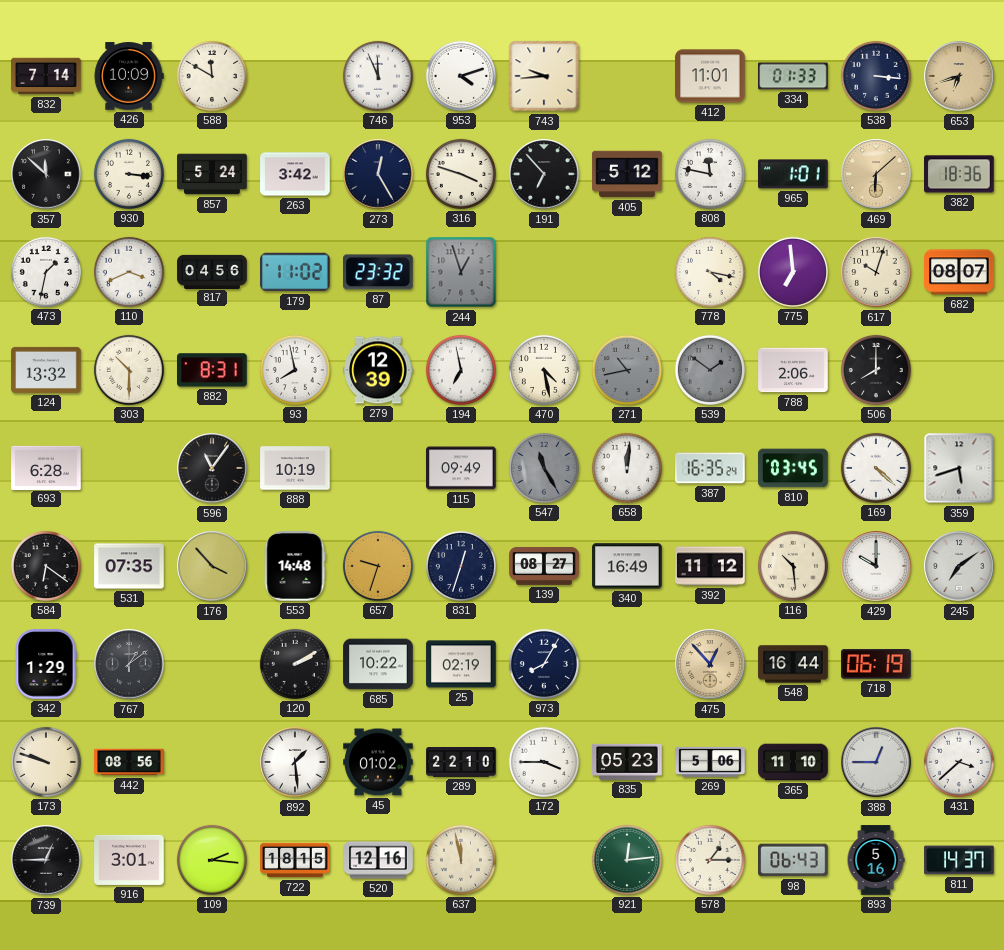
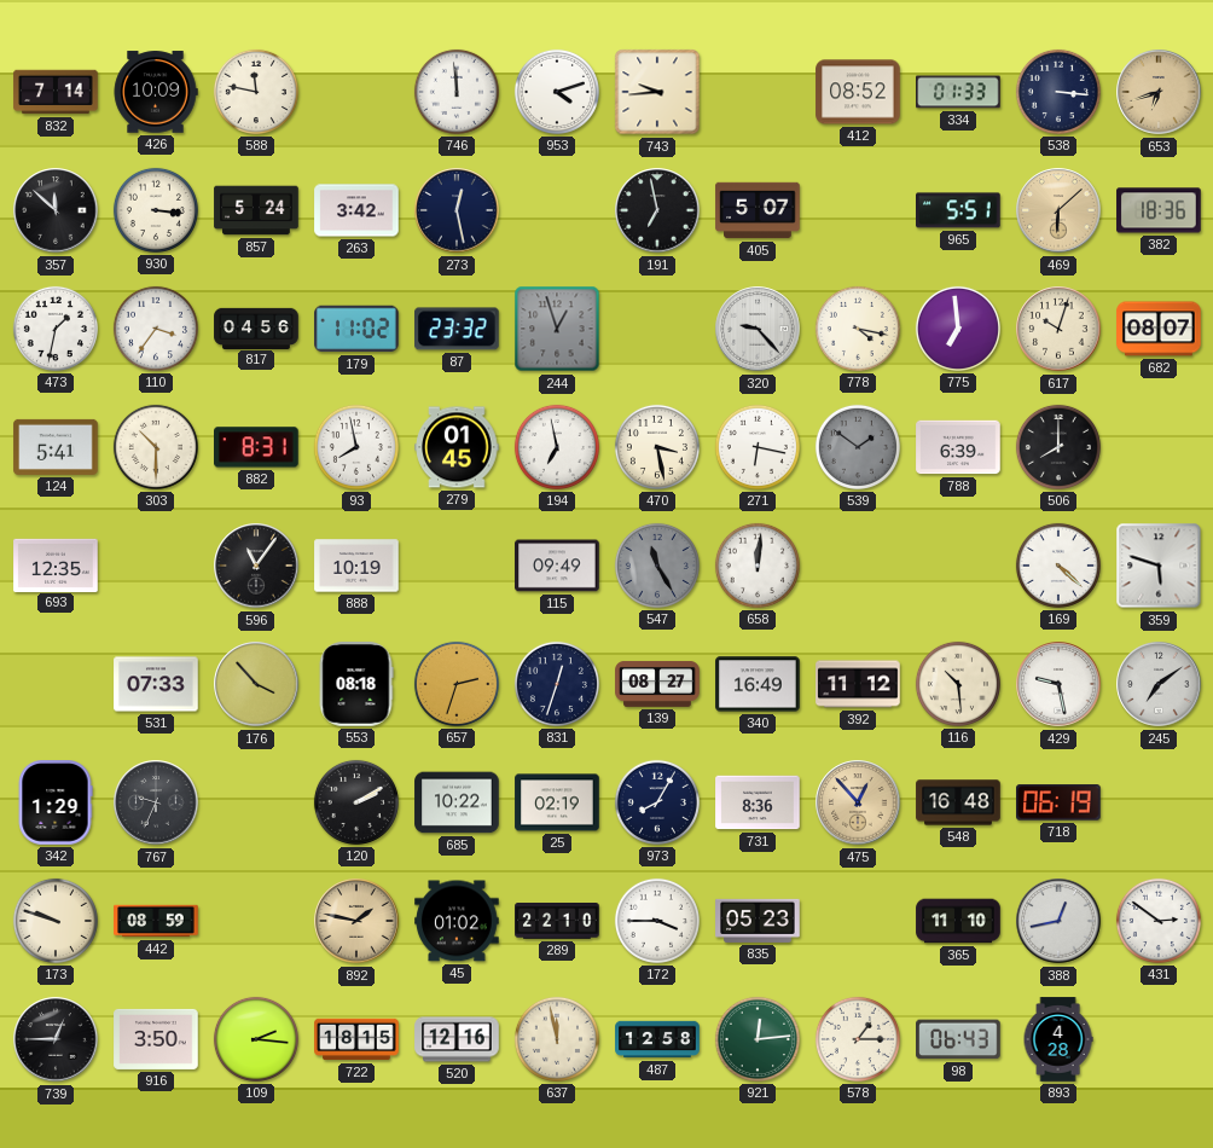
588: 11:50 -> 11:47 (256, 92)
746: 11:56 -> 11:59 (457, 92)
412: 11:01 -> 08:52 (858, 92)
273: 12:25 -> 12:28 (457, 210)
316: 3:48 -> none (461, 174)
191: 6:53 -> 6:58 (657, 210)
405: 5:12 -> 5:07 (758, 210)
808: 11:47 -> none (710, 174)
965: 1:01 -> 5:51 (959, 210)
110: 3:41 -> 3:36 (156, 329)
320: none -> 9:23 (758, 329)
124: 13:32 -> 5:41 (56, 447)
279: 12:39 -> 01:45 (457, 447)
470: 4:28 -> 3:28 (657, 447)
271: 10:43 -> 6:17 (758, 447)
271 dial: grey -> white (758, 447)
788: 2:06 -> 6:39 (958, 447)
693: 6:28 -> 12:35 (56, 564)
387: 16:35 -> none (710, 468)
810: 03:45 -> none (793, 468)
359: 5:42 -> 5:48 (1159, 566)
584: 6:21 -> none (46, 566)
531: 07:35 -> 07:33 (156, 684)
553: 14:48 -> 08:18 (356, 684)
657: 9:33 -> 2:33 (457, 684)
429: 10:00 -> 9:28 (1058, 684)
767: 1:09 -> 9:34 (156, 802)
731: none -> 8:36 (758, 802)
548: 16:44 -> 16:48 (958, 802)
442: 08:56 -> 08:59 (156, 921)
892: 1:29 -> 1:47 (356, 921)
892 dial: white -> champagne (356, 921)
269: 5:06 -> none (710, 762)
388: 12:45 -> 12:43 (1058, 921)
431: 3:38 -> 2:51 (1159, 921)
916: 3:01 -> 3:50 (156, 1039)
487: none -> 12:58 (657, 1039)
893: 5:16 -> 4:28 (1058, 1039)
811: 14:37 -> none (959, 860)
